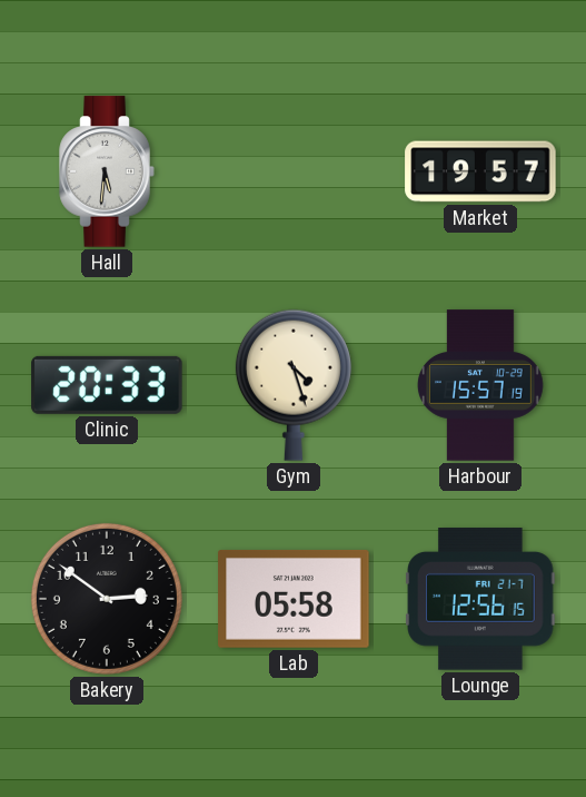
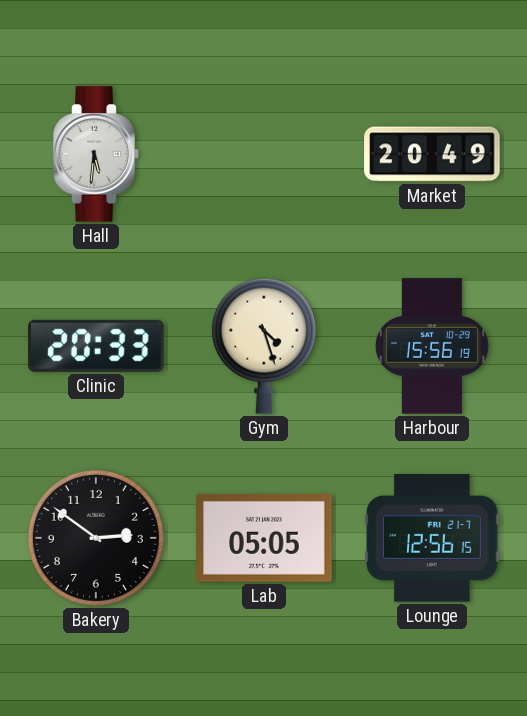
Market: 19:57 -> 20:49 (432, 154)
Harbour: 15:57 -> 15:56 (432, 346)
Lab: 05:58 -> 05:05 (264, 538)
